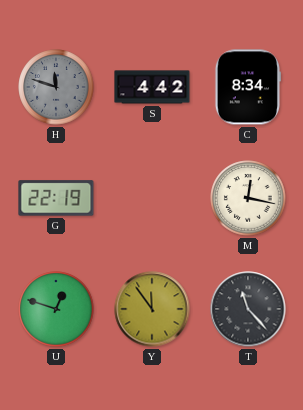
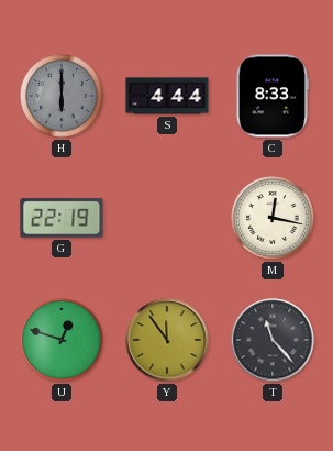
H: 11:48 -> 6:00 (62, 96)
S: 4:42 -> 4:44 (167, 96)
C: 8:34 -> 8:33 (271, 96)
